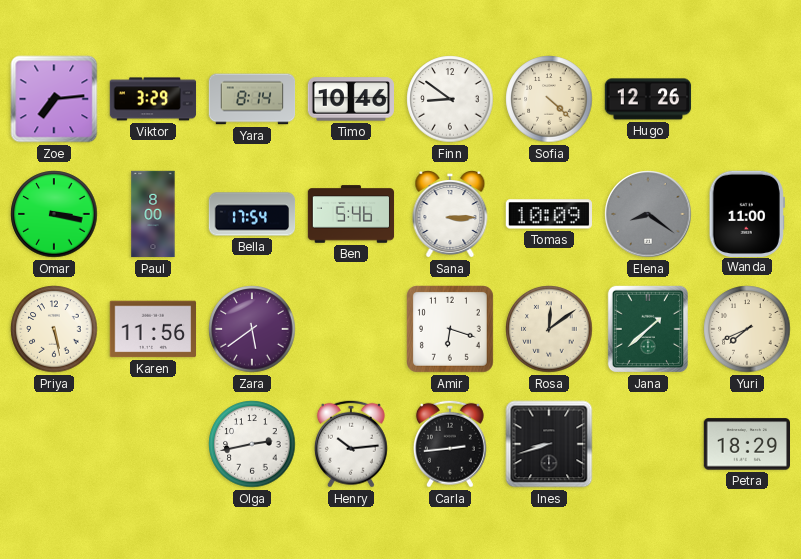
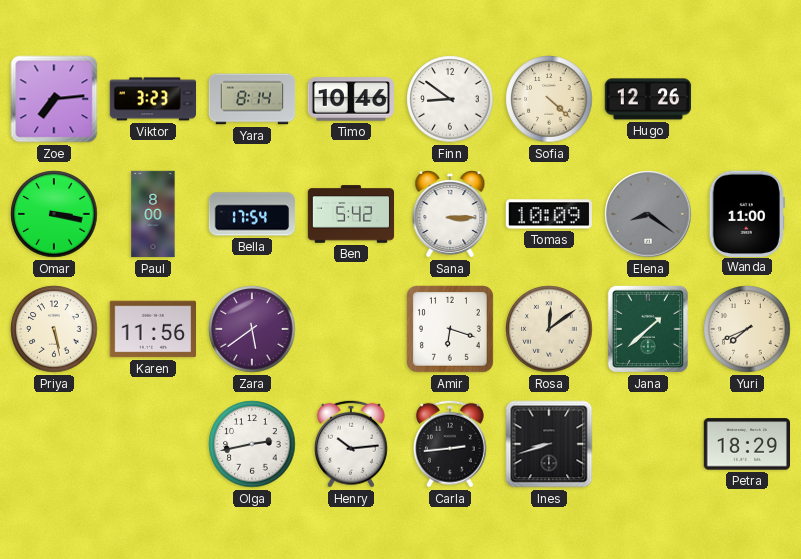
Viktor: 3:29 -> 3:23 (153, 99)
Ben: 5:46 -> 5:42 (351, 214)
